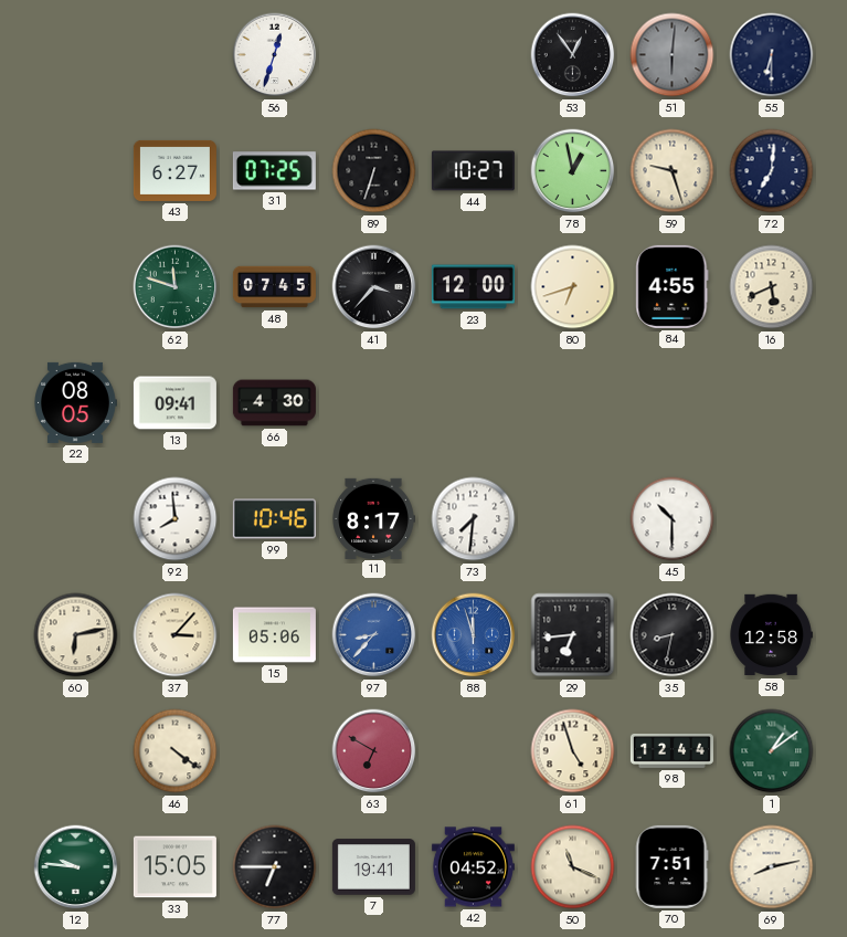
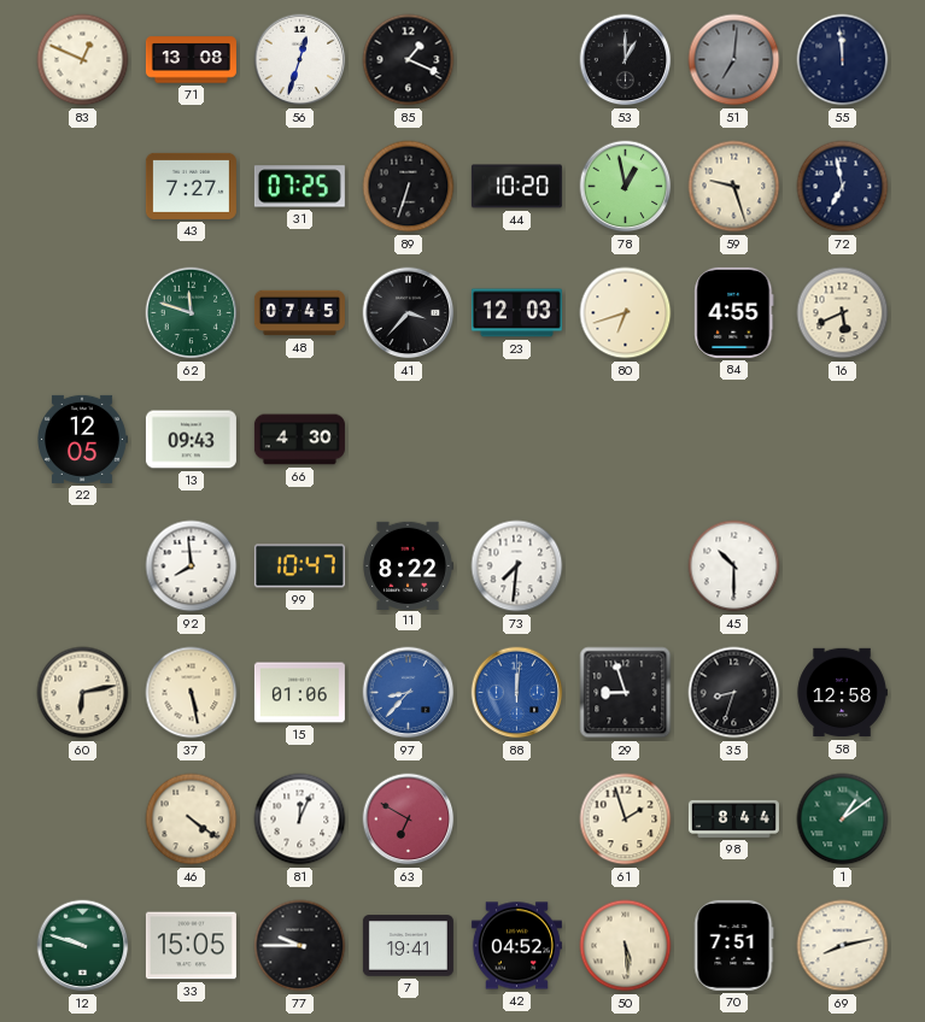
83: none -> 12:49 (83, 60)
71: none -> 13:08 (191, 60)
85: none -> 1:19 (409, 60)
53: 12:54 -> 1:00 (626, 60)
51: 6:01 -> 7:01 (734, 60)
55: 6:30 -> 11:59 (843, 60)
43: 6:27 -> 7:27 (191, 186)
44: 10:27 -> 10:20 (516, 187)
72: 7:01 -> 6:58 (843, 187)
23: 12:00 -> 12:03 (516, 313)
22: 08:05 -> 12:05 (83, 439)
13: 09:41 -> 09:43 (191, 440)
99: 10:46 -> 10:47 (299, 566)
11: 8:17 -> 8:22 (408, 565)
37: 3:07 -> 5:28 (192, 693)
15: 05:06 -> 01:06 (299, 693)
88: 11:57 -> 12:01 (517, 693)
29: 6:44 -> 8:57 (626, 693)
35: 8:32 -> 8:33 (734, 693)
81: none -> 12:04 (300, 820)
61: 4:57 -> 1:57 (626, 820)
98: 12:44 -> 8:44 (733, 818)
12: 9:46 -> 9:48 (83, 946)
77: 6:45 -> 9:45 (300, 946)
50: 11:19 -> 5:29 (626, 946)
